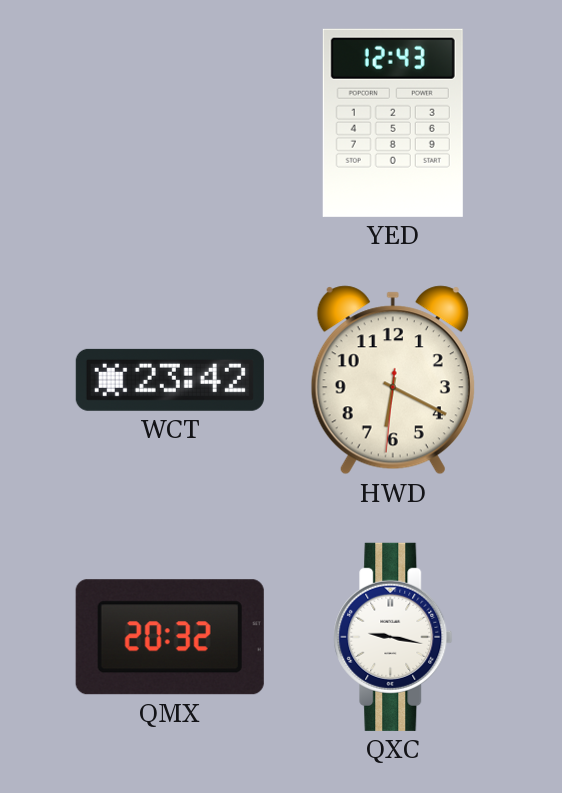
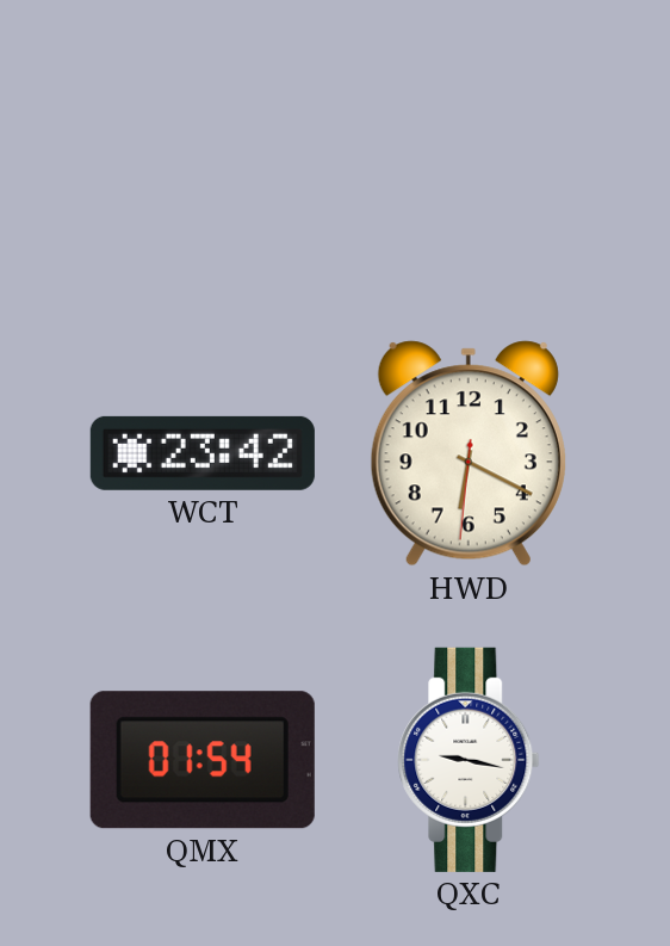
YED: 12:43 -> none (393, 123)
QMX: 20:32 -> 01:54 (203, 760)
